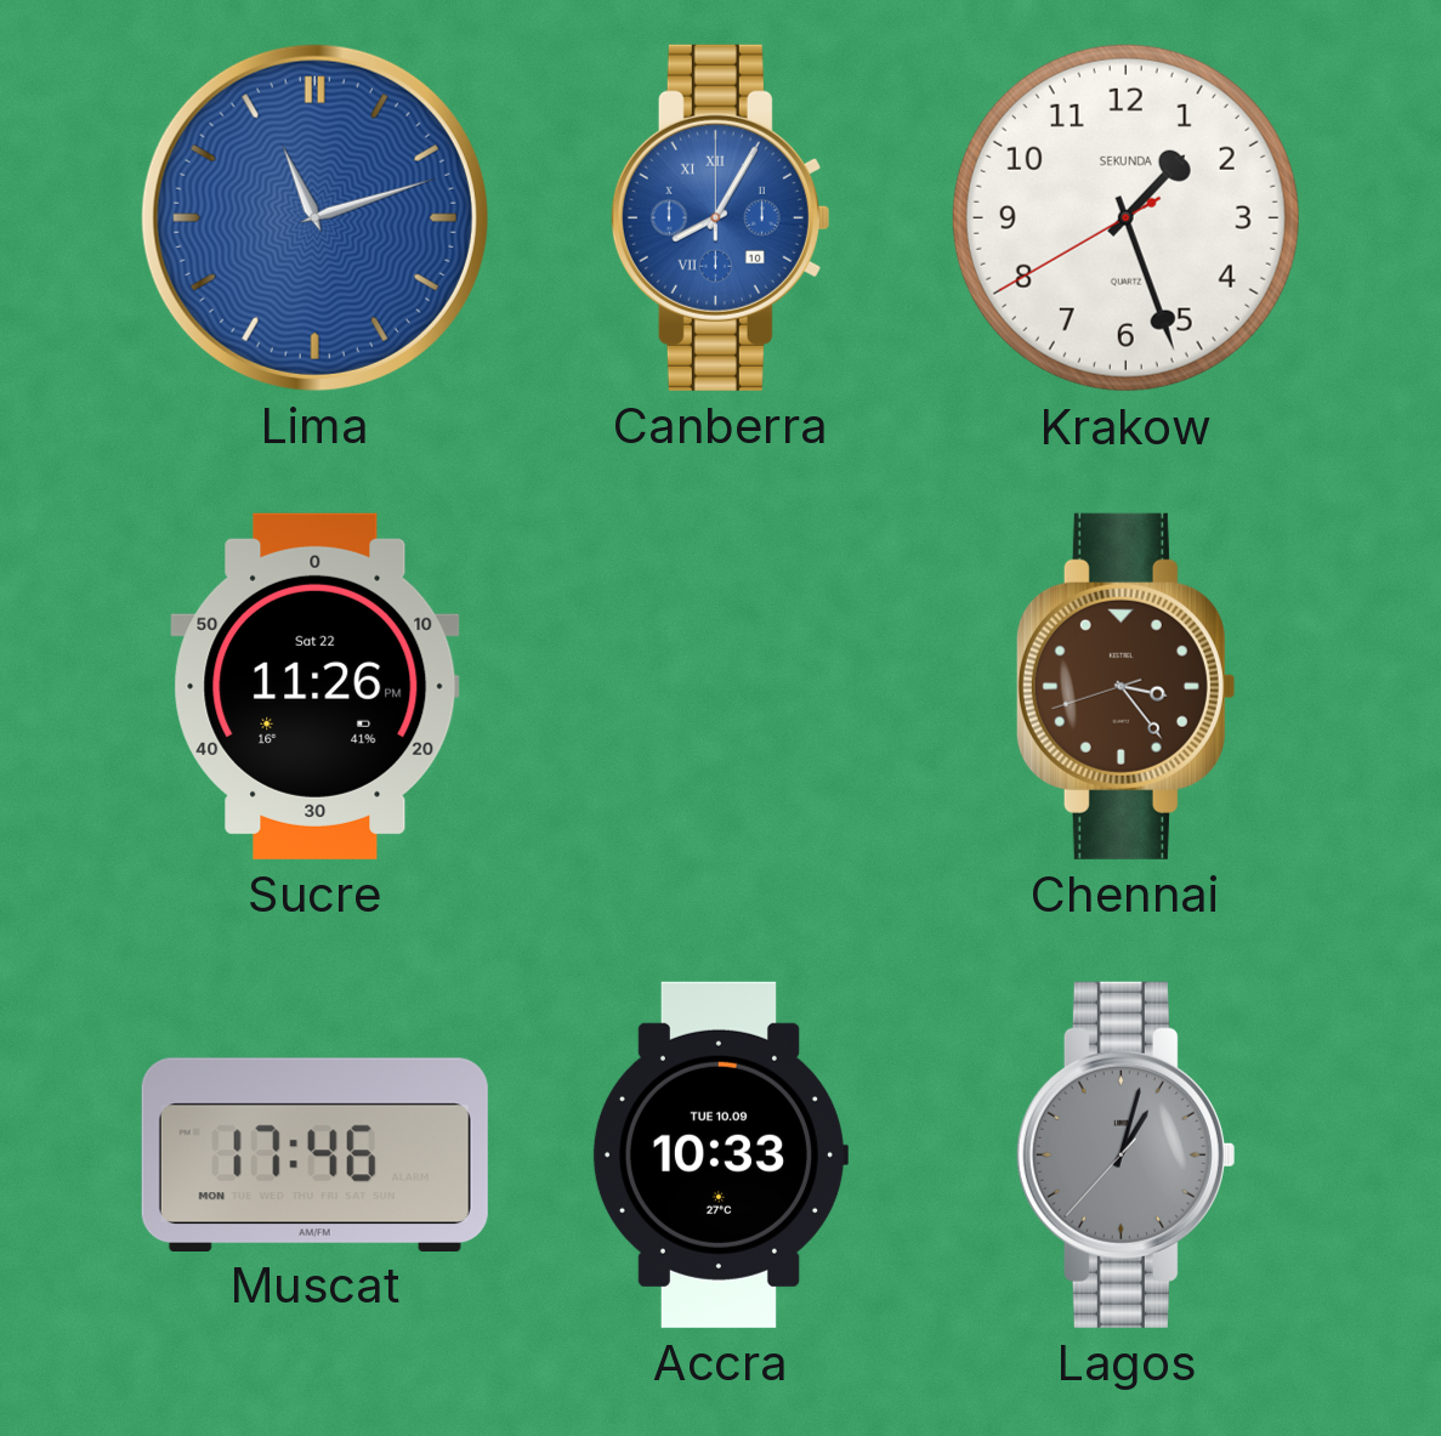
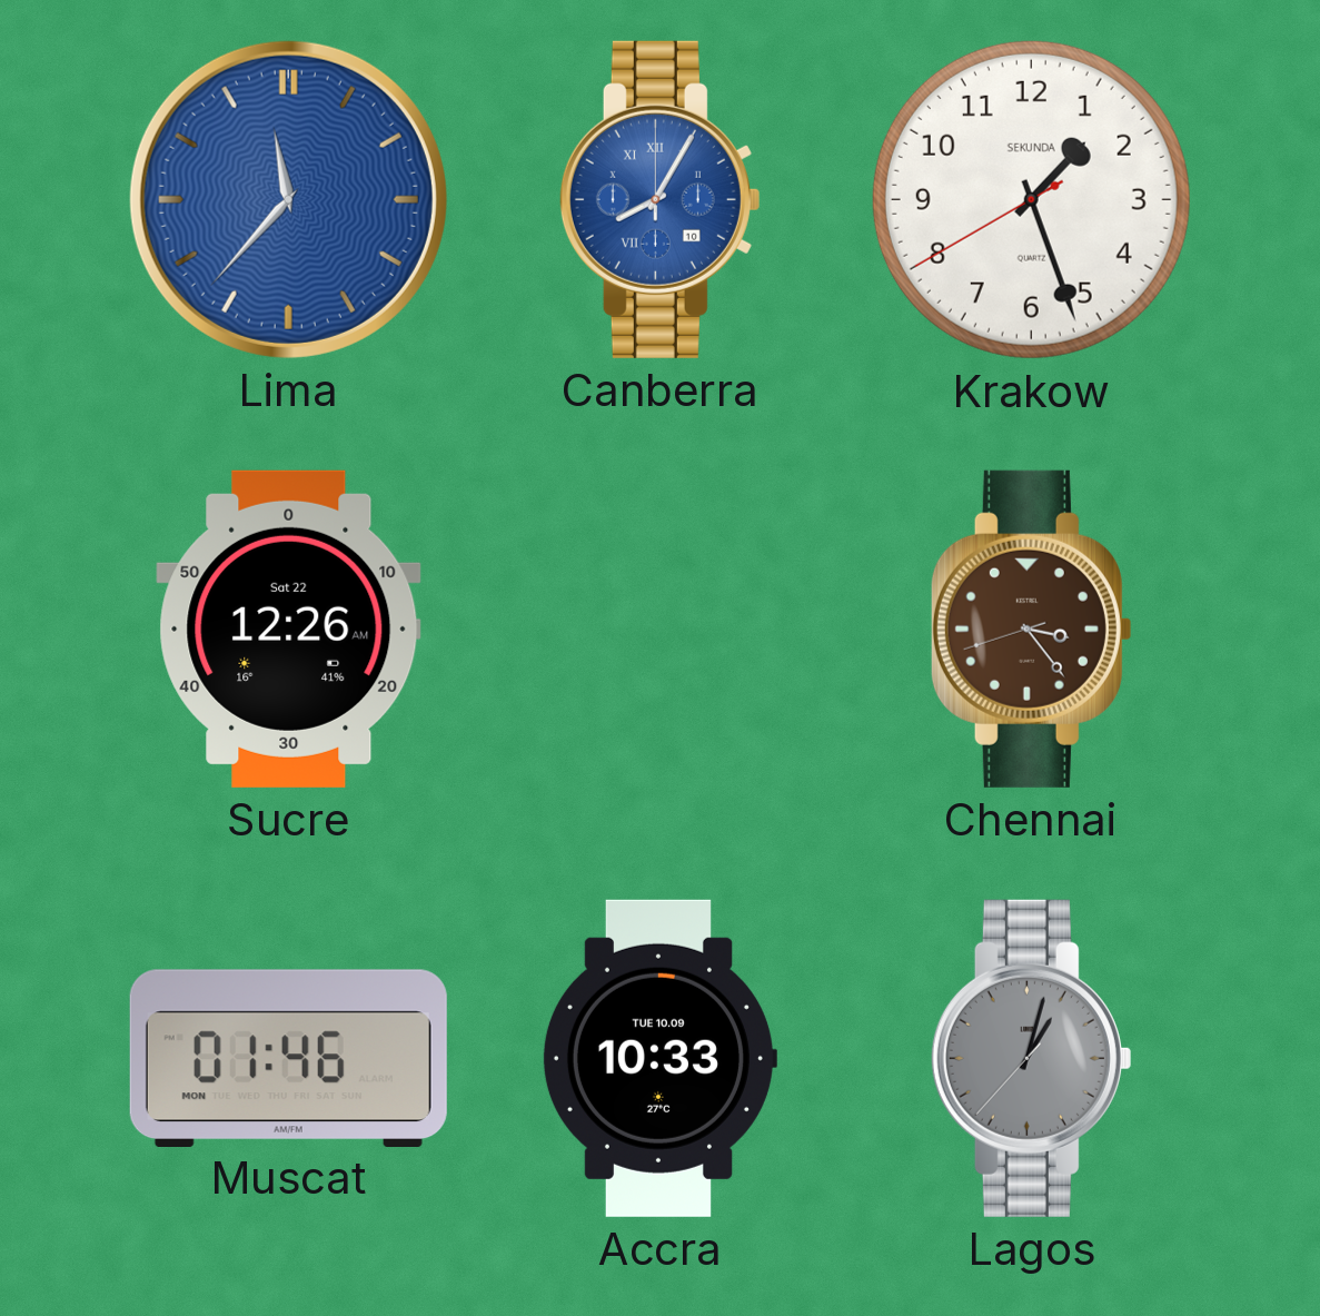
Lima: 11:12 -> 11:37 (288, 199)
Sucre: 11:26 -> 12:26 (289, 629)
Muscat: 17:46 -> 01:46 (288, 1058)
